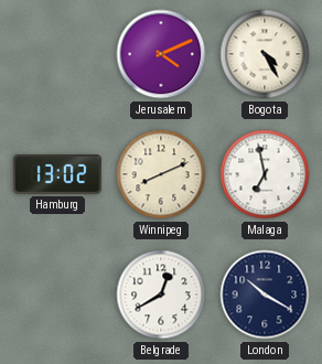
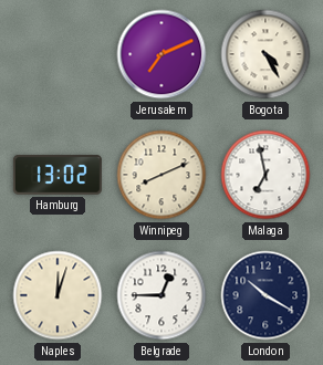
Jerusalem: 4:11 -> 7:11 (161, 54)
Naples: none -> 12:03 (58, 295)
Belgrade: 12:40 -> 12:45 (161, 295)
